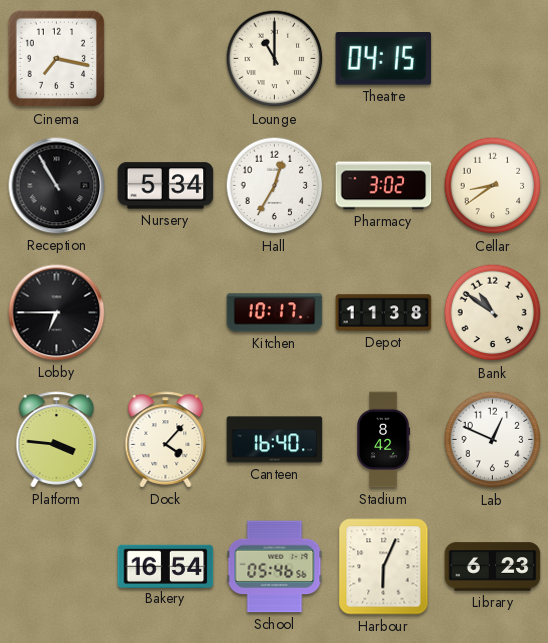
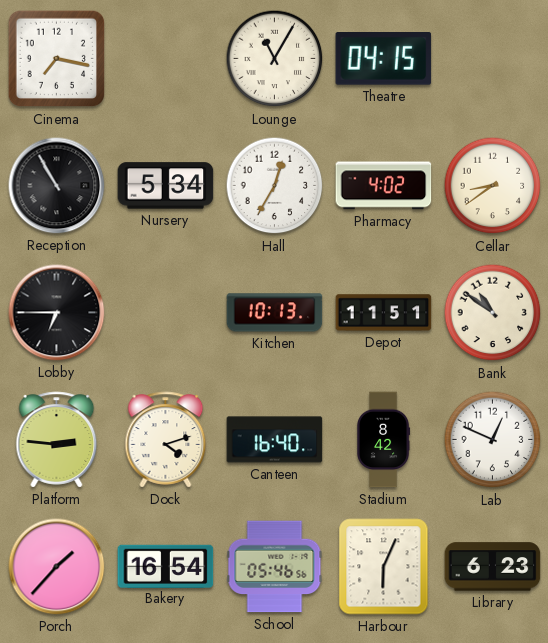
Lounge: 11:00 -> 11:05 (275, 59)
Pharmacy: 3:02 -> 4:02 (384, 186)
Kitchen: 10:17 -> 10:13 (275, 313)
Depot: 11:38 -> 11:51 (384, 313)
Platform: 3:46 -> 2:46 (57, 440)
Dock: 4:07 -> 4:12 (166, 440)
Porch: none -> 1:37 (57, 567)
